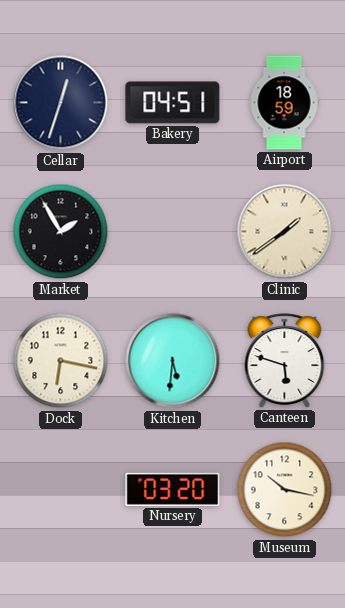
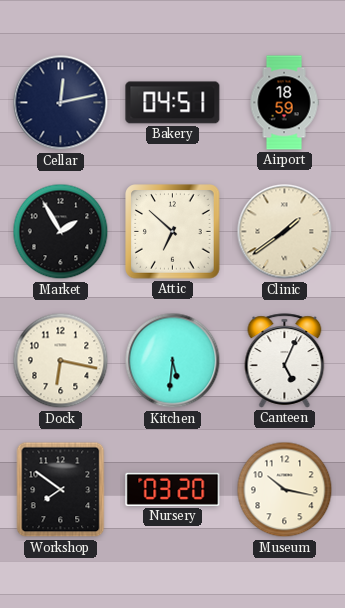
Cellar: 12:33 -> 12:13 (61, 103)
Attic: none -> 6:52 (173, 232)
Canteen: 5:48 -> 5:04 (285, 361)
Workshop: none -> 7:51 (61, 490)
